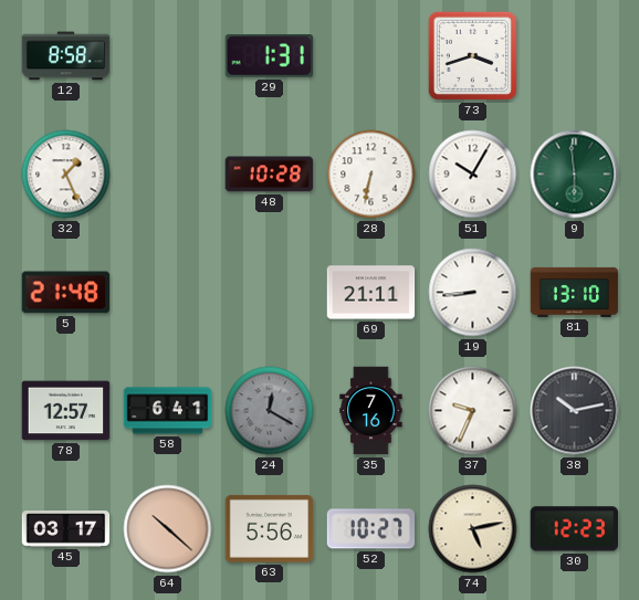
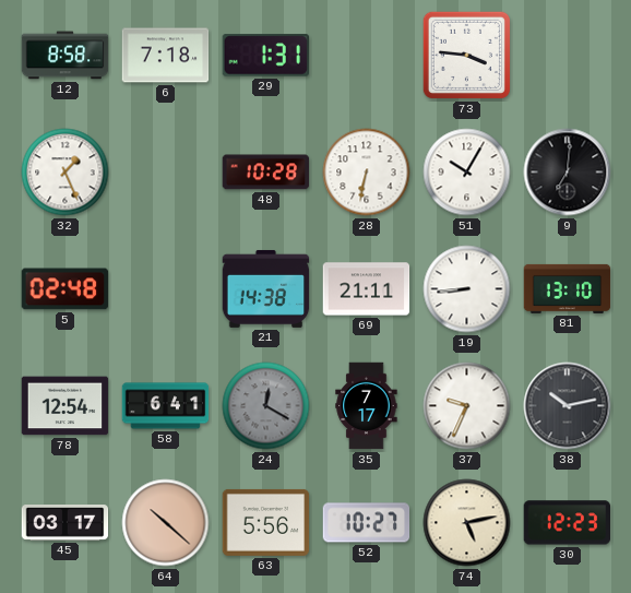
6: none -> 7:18 (166, 56)
73: 3:42 -> 3:46 (466, 55)
9: 5:59 -> 7:01 (568, 173)
9 dial: green -> black (568, 173)
5: 21:48 -> 02:48 (66, 289)
21: none -> 14:38 (266, 288)
78: 12:57 -> 12:54 (66, 406)
35: 7:16 -> 7:17 (367, 406)
